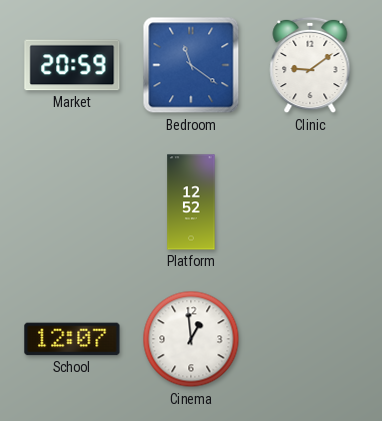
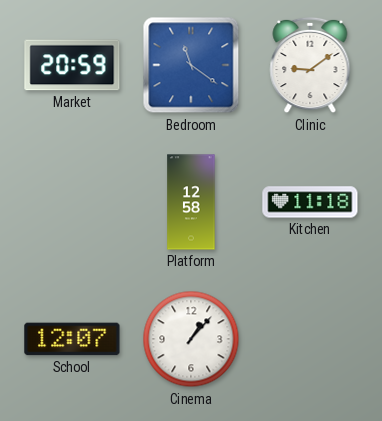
Platform: 12:52 -> 12:58 (191, 202)
Kitchen: none -> 11:18 (310, 202)
Cinema: 12:59 -> 1:07 (191, 339)
